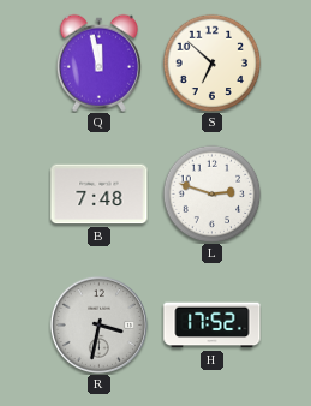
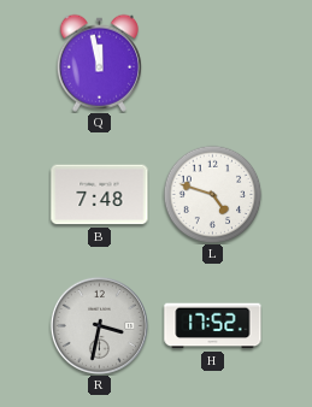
S: 6:52 -> none (211, 62)
L: 2:48 -> 4:48 (212, 194)
